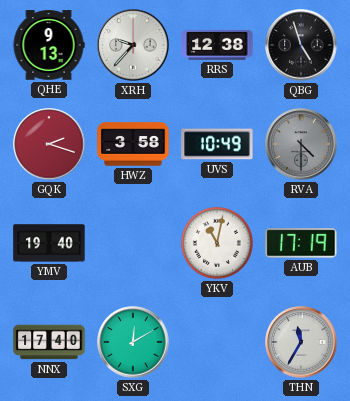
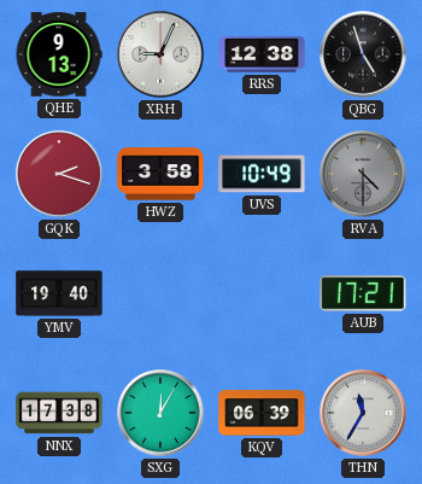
XRH: 9:37 -> 9:04 (160, 54)
YKV: 11:02 -> none (217, 243)
AUB: 17:19 -> 17:21 (363, 293)
NNX: 17:40 -> 17:38 (59, 413)
SXG: 12:10 -> 12:05 (160, 413)
KQV: none -> 06:39 (262, 413)
